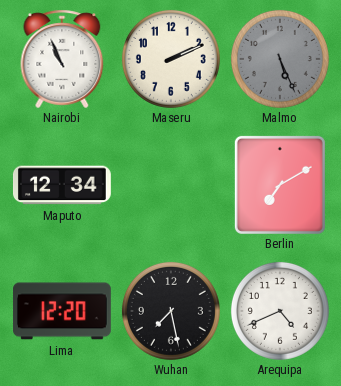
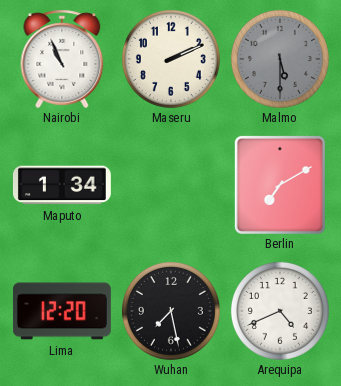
Malmo: 5:26 -> 5:30 (280, 59)
Maputo: 12:34 -> 1:34 (62, 185)
